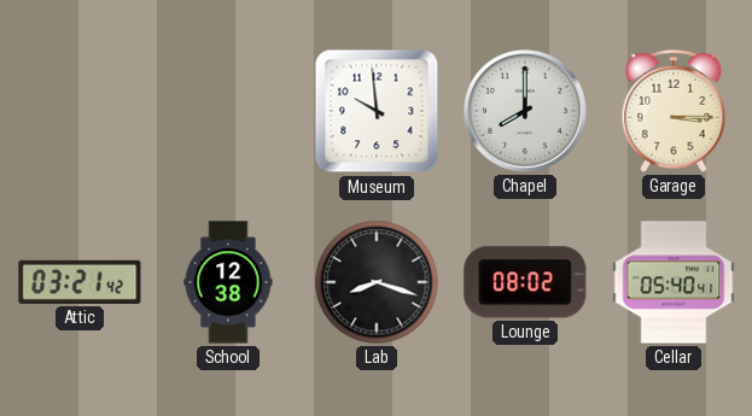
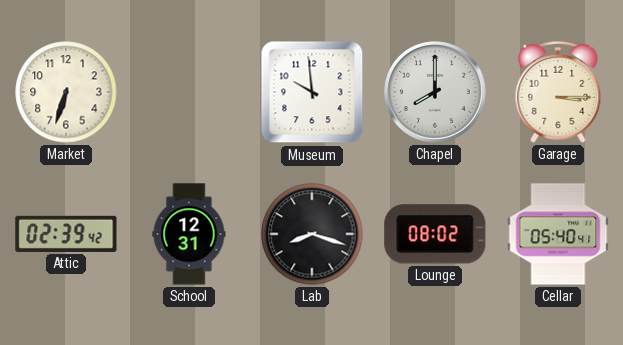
Market: none -> 6:33 (66, 92)
Attic: 03:21 -> 02:39 (66, 234)
School: 12:38 -> 12:31 (189, 234)
